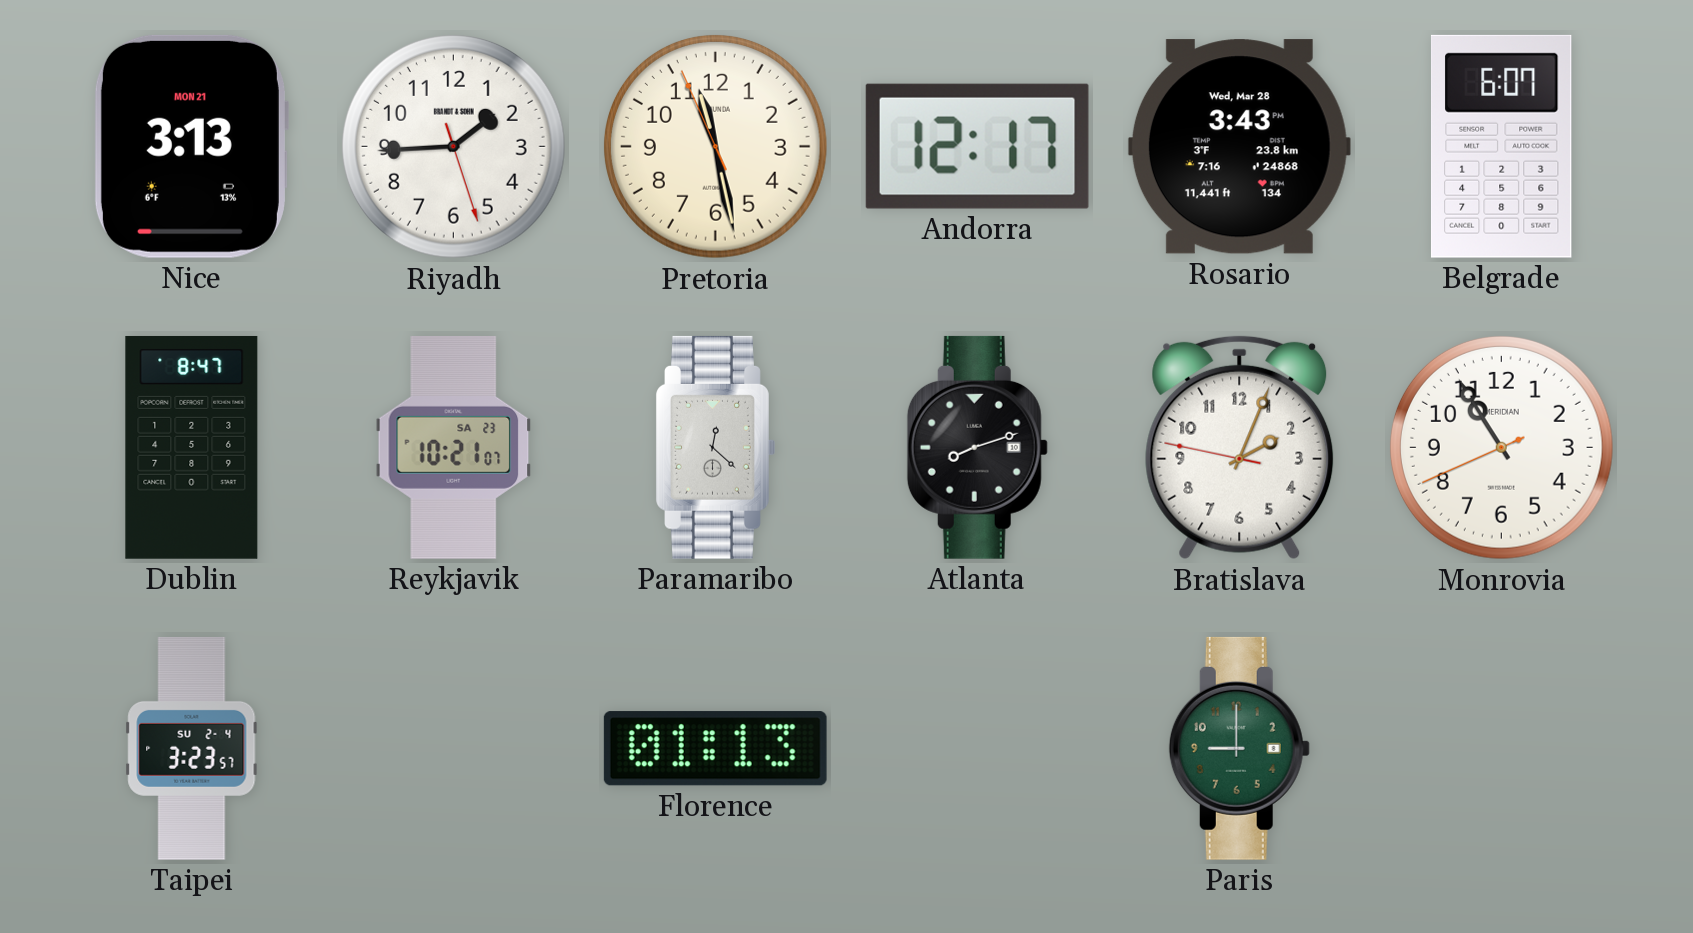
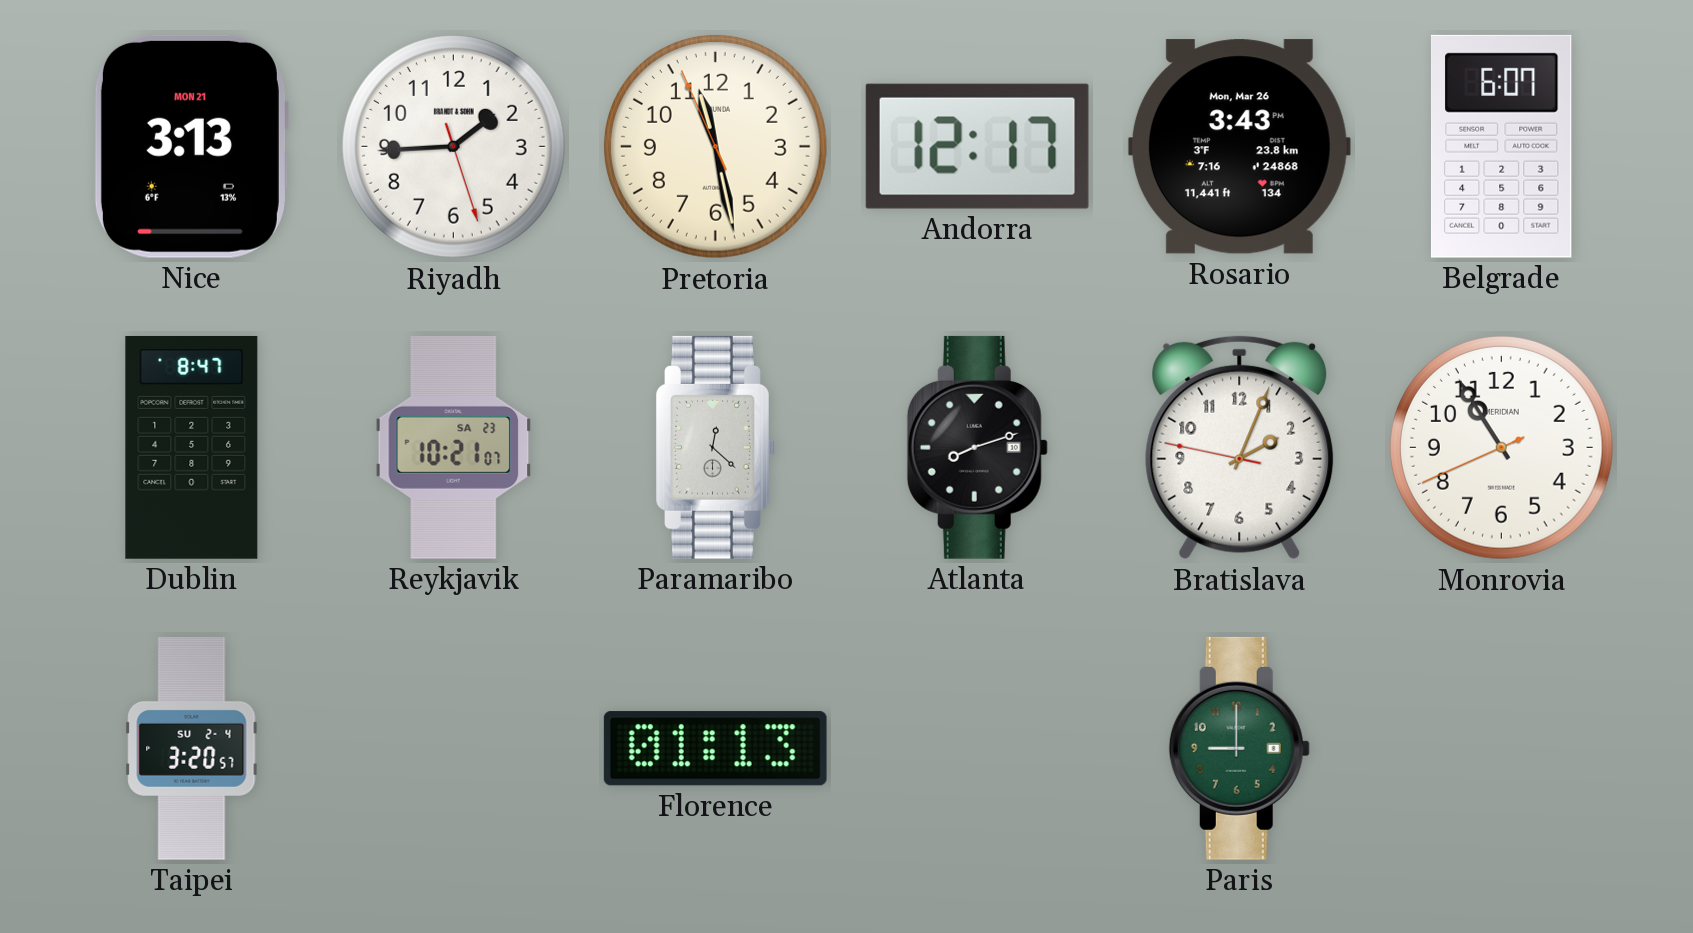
Rosario date: Wed, Mar 28 -> Mon, Mar 26 (1239, 147)
Taipei: 3:23 -> 3:20 (192, 748)
